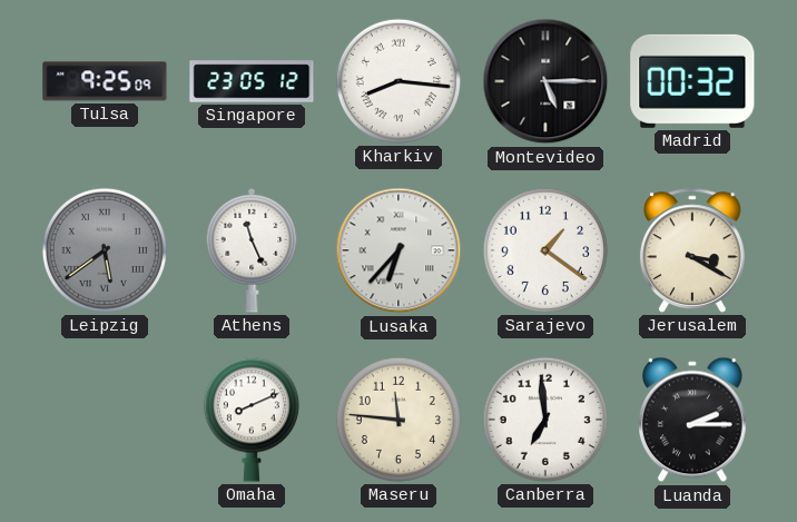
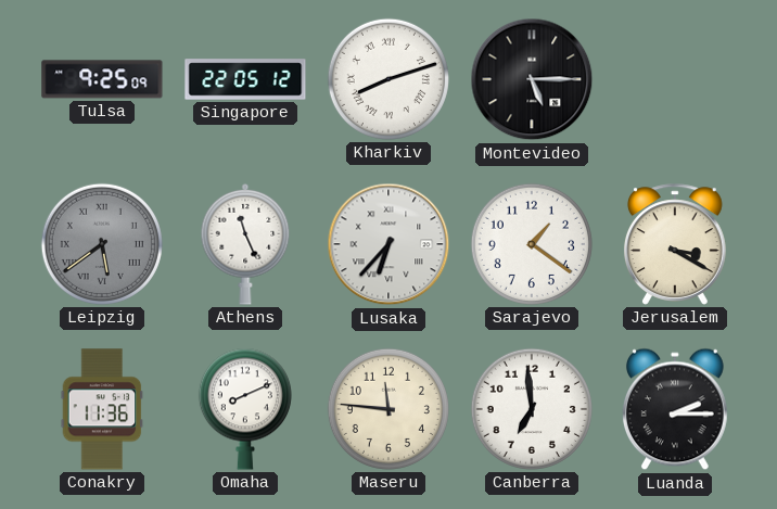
Singapore: 23:05 -> 22:05 (245, 79)
Kharkiv: 8:16 -> 8:12 (389, 79)
Madrid: 00:32 -> none (692, 81)
Conakry: none -> 11:36 (102, 409)
